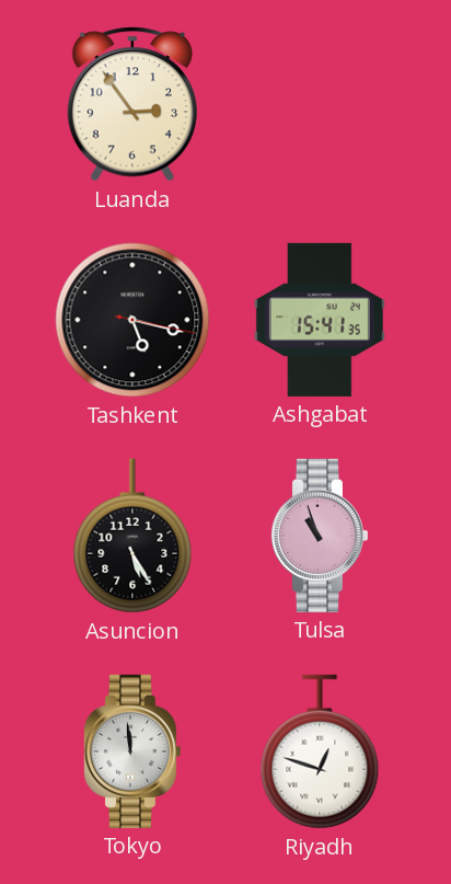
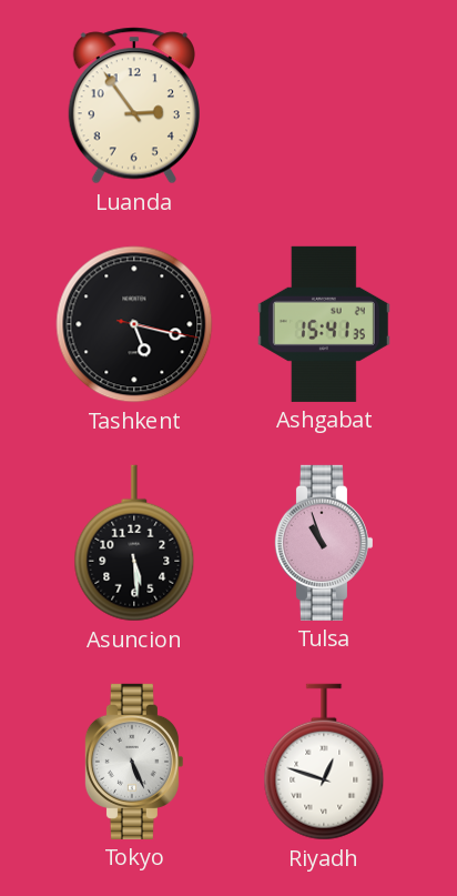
Asuncion: 5:25 -> 5:29 (134, 543)
Tokyo: 11:59 -> 5:26 (133, 762)
